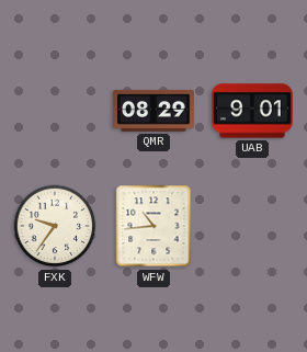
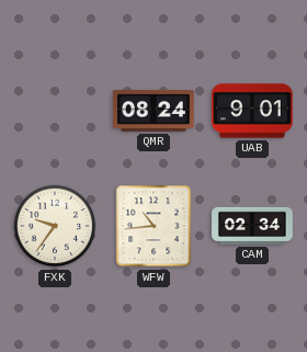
QMR: 08:29 -> 08:24 (155, 111)
CAM: none -> 02:34 (252, 226)
